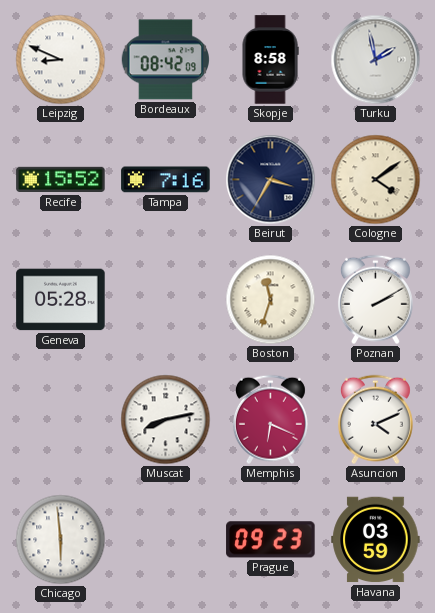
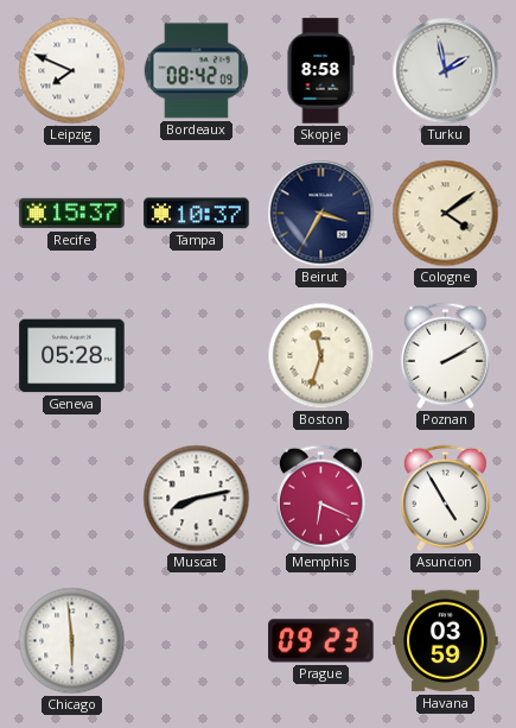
Leipzig: 8:49 -> 7:49 (72, 71)
Recife: 15:52 -> 15:37 (72, 214)
Tampa: 7:16 -> 10:37 (197, 214)
Asuncion: 4:11 -> 4:55 (445, 499)
